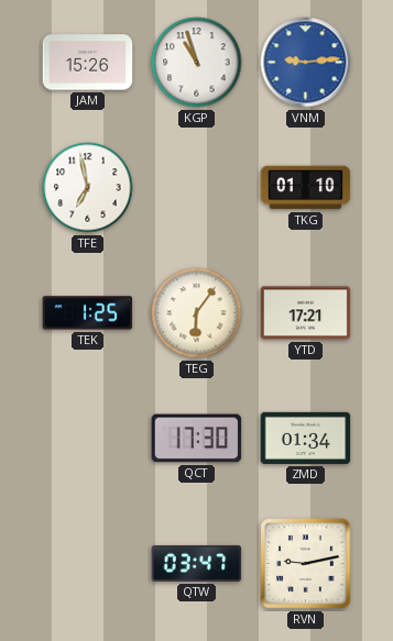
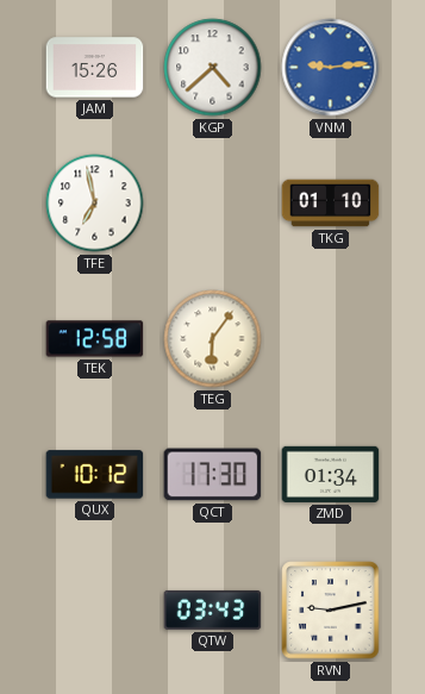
KGP: 10:57 -> 4:38 (213, 68)
TEK: 1:25 -> 12:58 (95, 339)
YTD: 17:21 -> none (306, 313)
QUX: none -> 10:12 (95, 475)
QTW: 03:47 -> 03:43 (213, 609)
